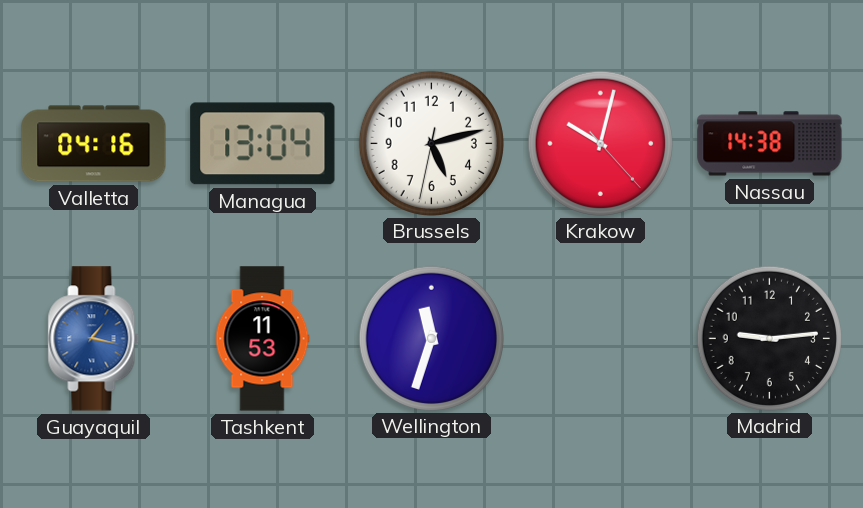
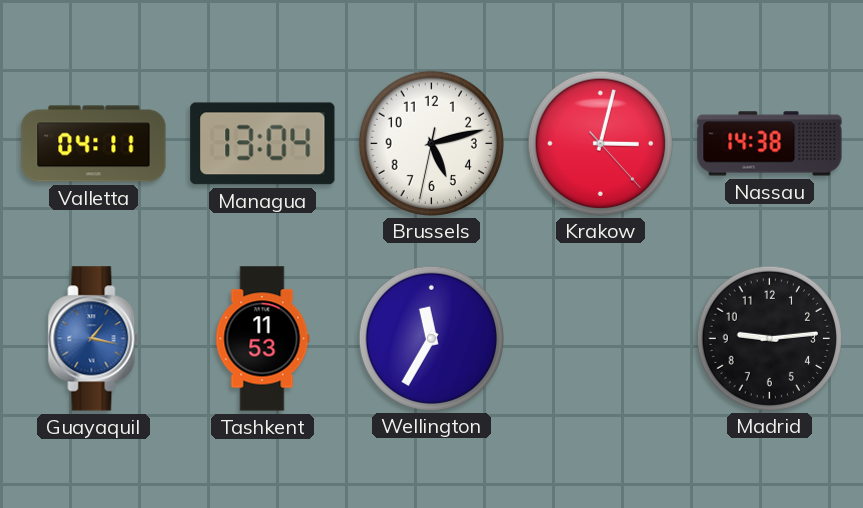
Valletta: 04:16 -> 04:11 (94, 144)
Krakow: 10:02 -> 3:02 (600, 143)
Wellington: 11:33 -> 11:35 (431, 338)
